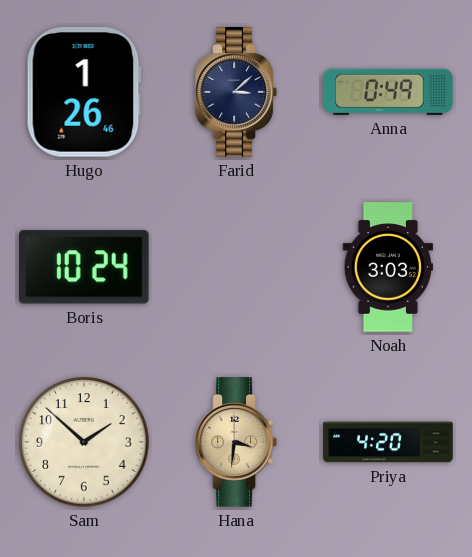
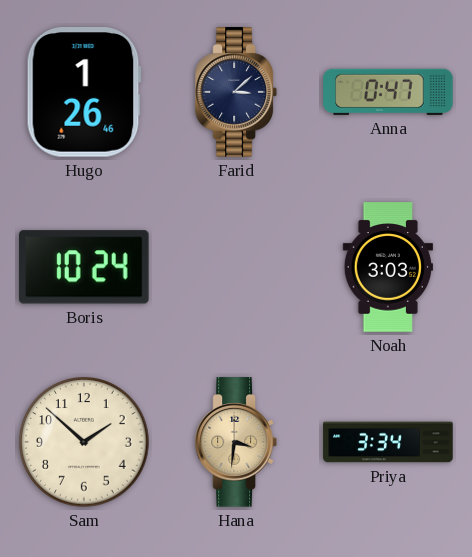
Anna: 0:49 -> 0:47 (388, 92)
Priya: 4:20 -> 3:34 (388, 442)
